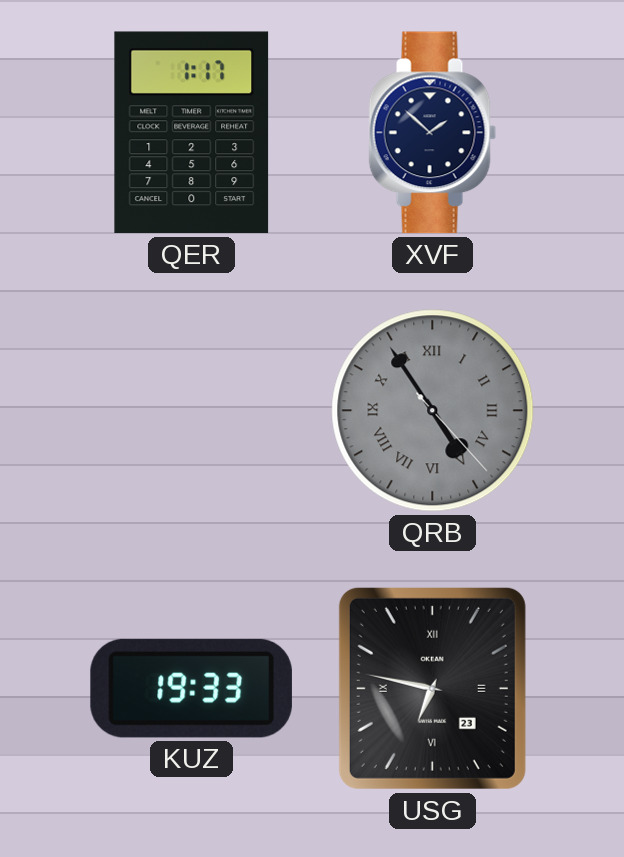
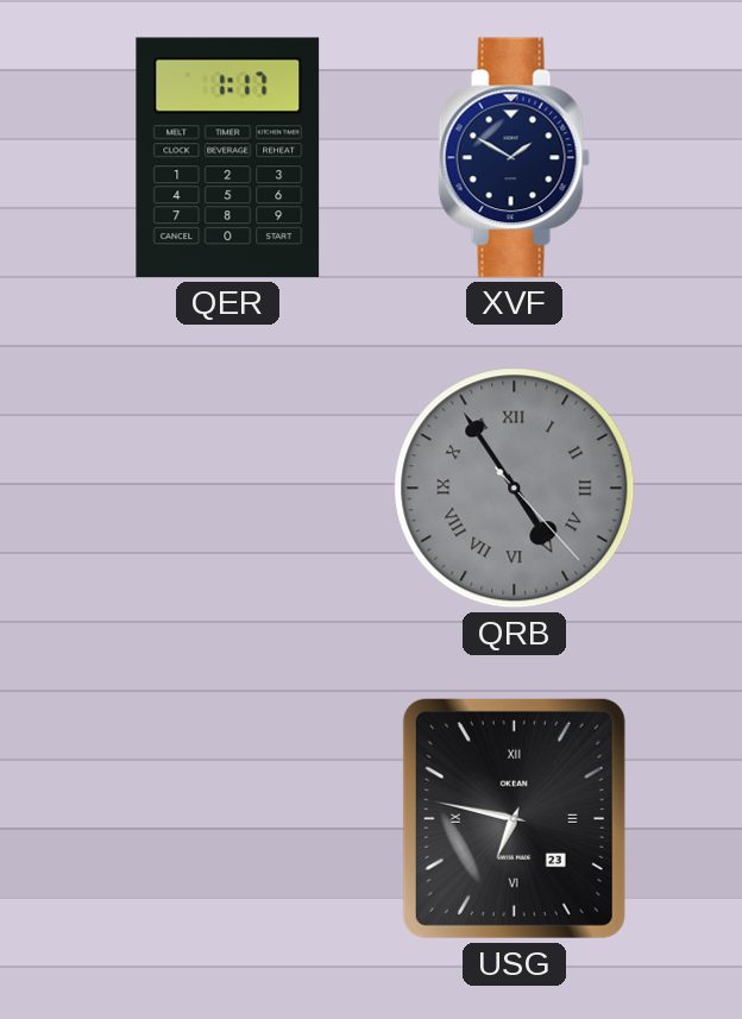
XVF: 1:52 -> 1:50 (515, 158)
KUZ: 19:33 -> none (191, 688)
